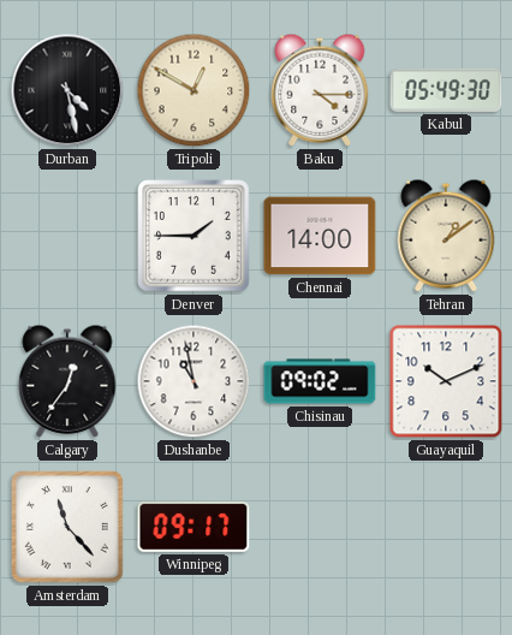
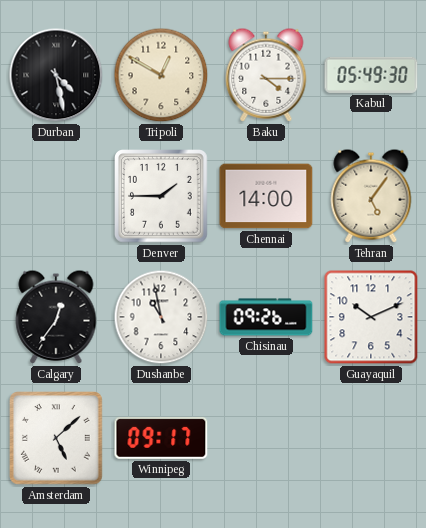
Tehran: 1:09 -> 5:06 (371, 196)
Chisinau: 09:02 -> 09:26 (266, 317)
Amsterdam: 11:23 -> 5:08 (57, 439)
